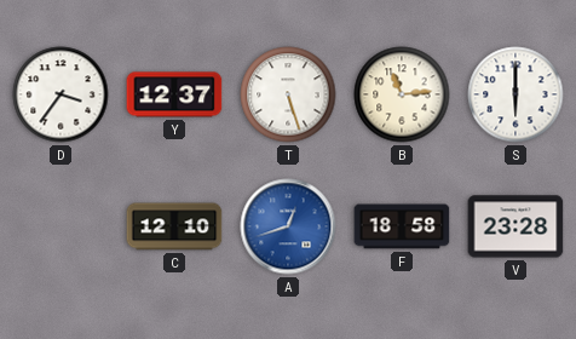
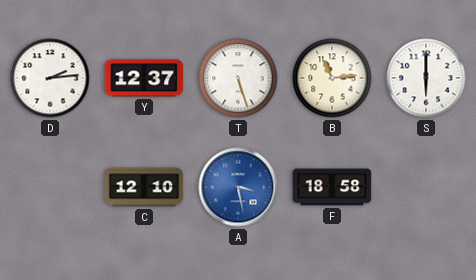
D: 3:36 -> 2:14 (50, 78)
A: 12:42 -> 3:28 (238, 187)
V: 23:28 -> none (515, 226)
